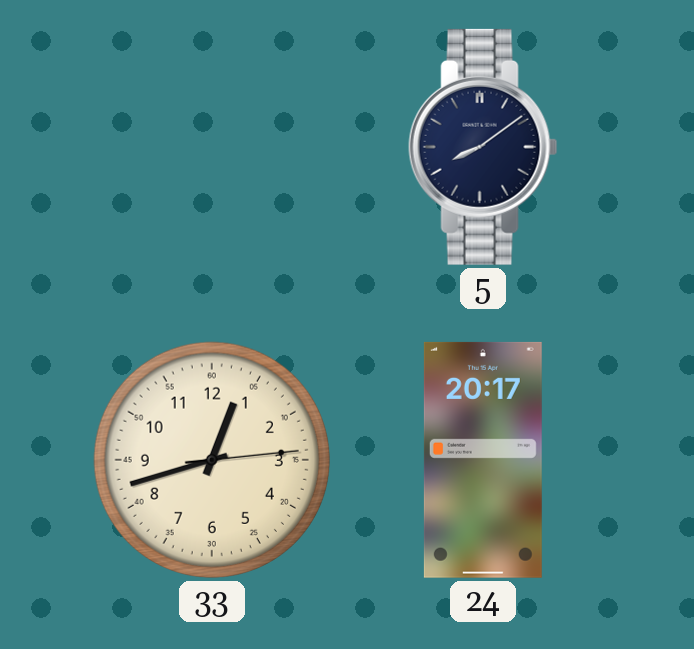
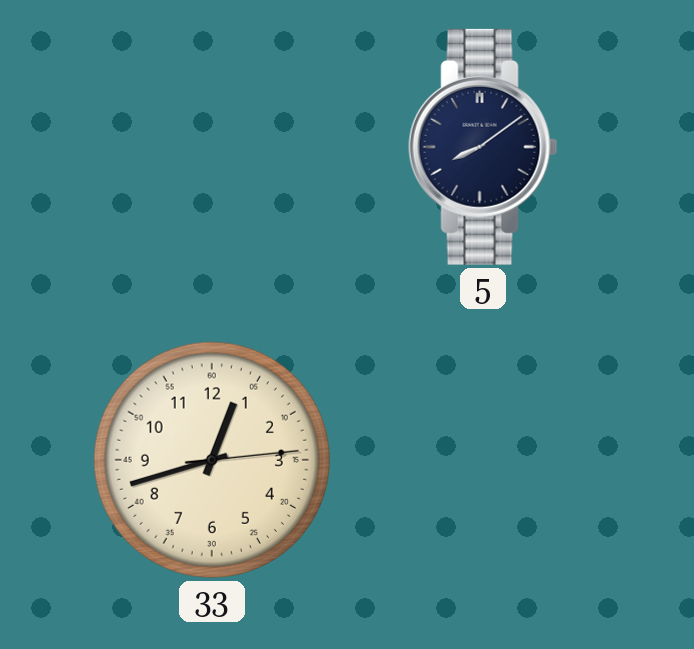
24: 20:17 -> none (483, 460)
